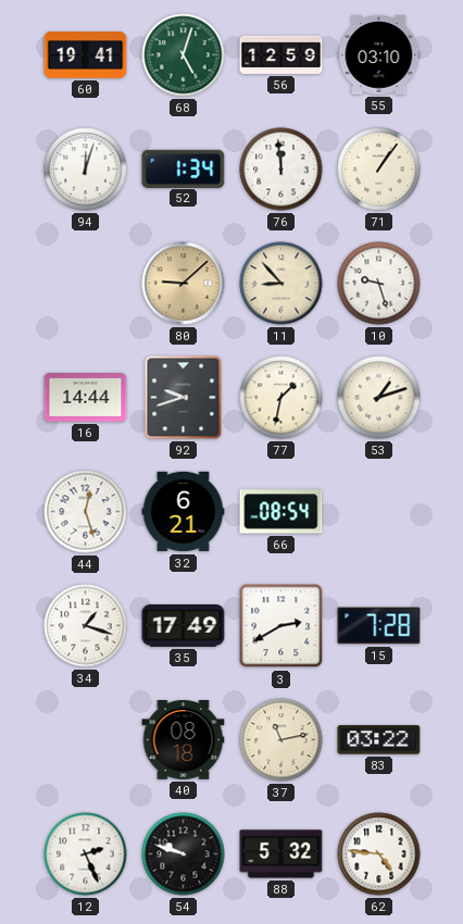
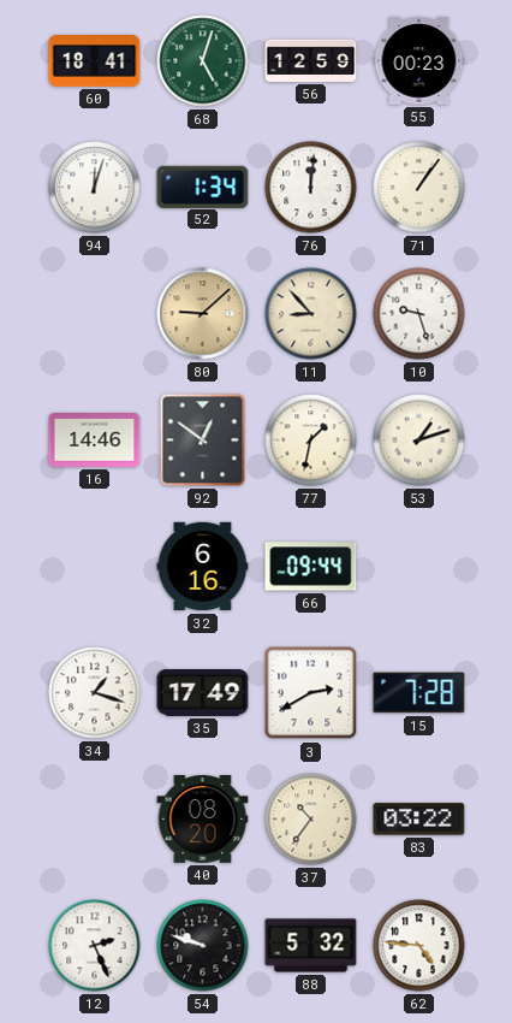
60: 19:41 -> 18:41 (95, 61)
55: 03:10 -> 00:23 (419, 61)
76: 11:59 -> 12:01 (311, 188)
16: 14:44 -> 14:46 (95, 440)
92: 9:42 -> 12:51 (203, 440)
44: 12:27 -> none (86, 512)
32: 6:21 -> 6:16 (203, 567)
66: 08:54 -> 09:44 (311, 567)
40: 08:18 -> 08:20 (203, 820)
37: 11:13 -> 10:36 (311, 820)
